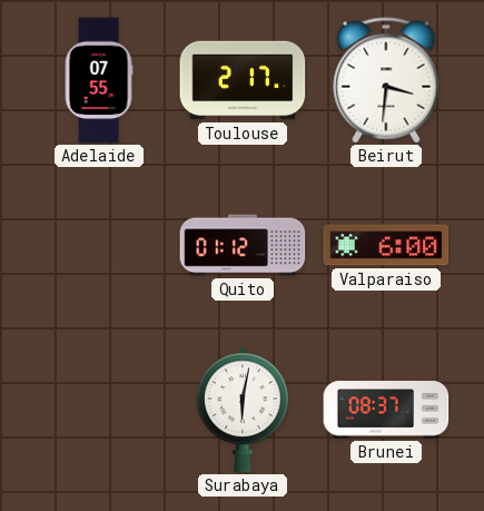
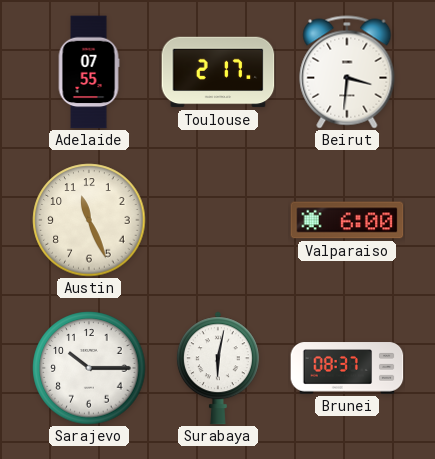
Austin: none -> 11:26 (89, 220)
Quito: 01:12 -> none (243, 245)
Sarajevo: none -> 10:15 (89, 368)
